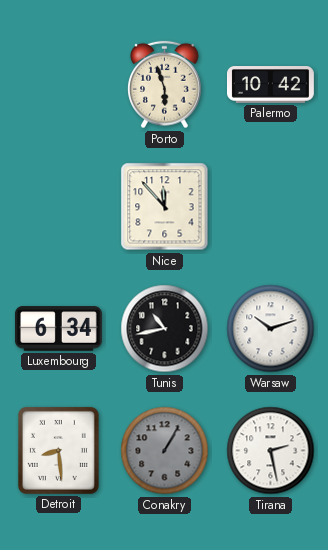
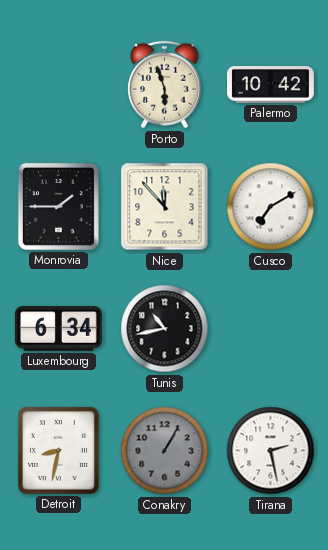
Monrovia: none -> 1:45 (58, 206)
Cusco: none -> 7:10 (271, 207)
Warsaw: 10:12 -> none (271, 329)
Detroit: 8:29 -> 8:32 (58, 450)
